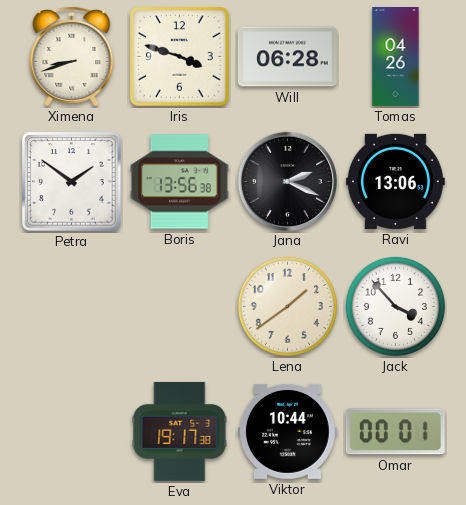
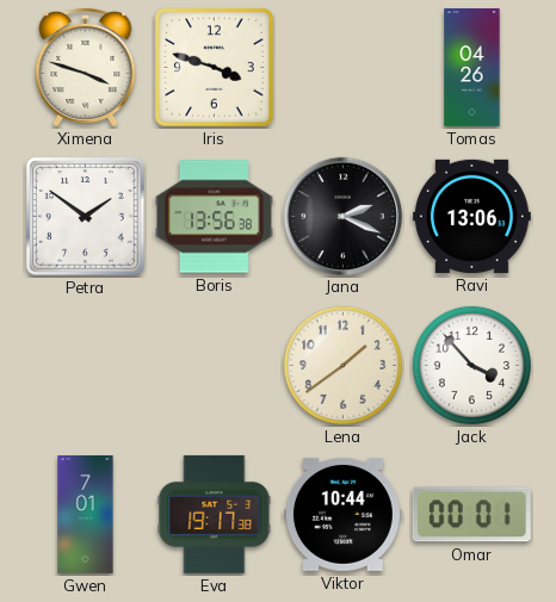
Ximena: 8:42 -> 3:48 (86, 67)
Will: 06:28 -> none (287, 57)
Gwen: none -> 7:01 (86, 515)
